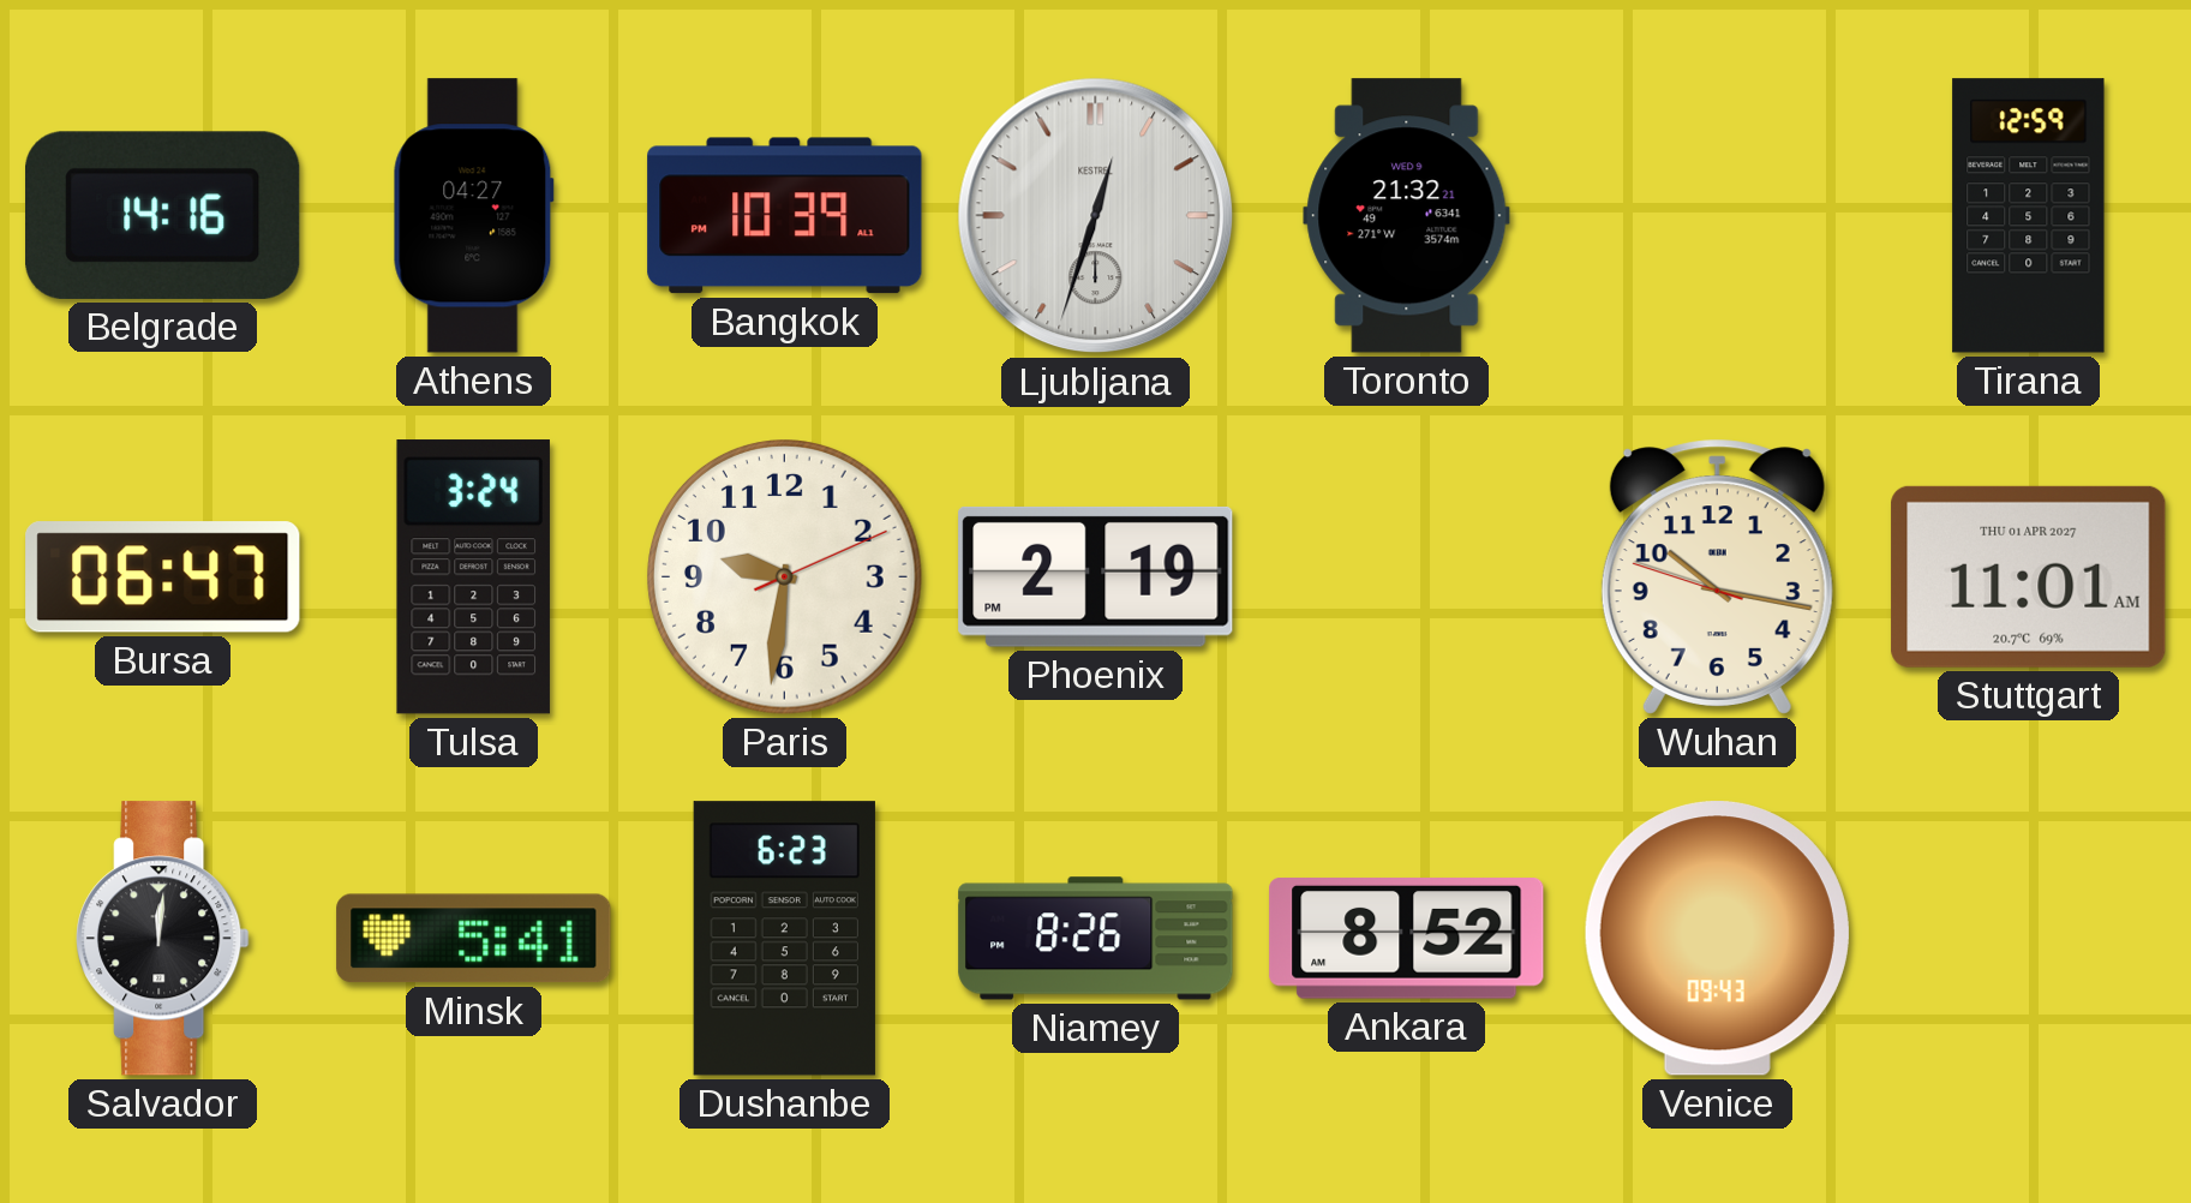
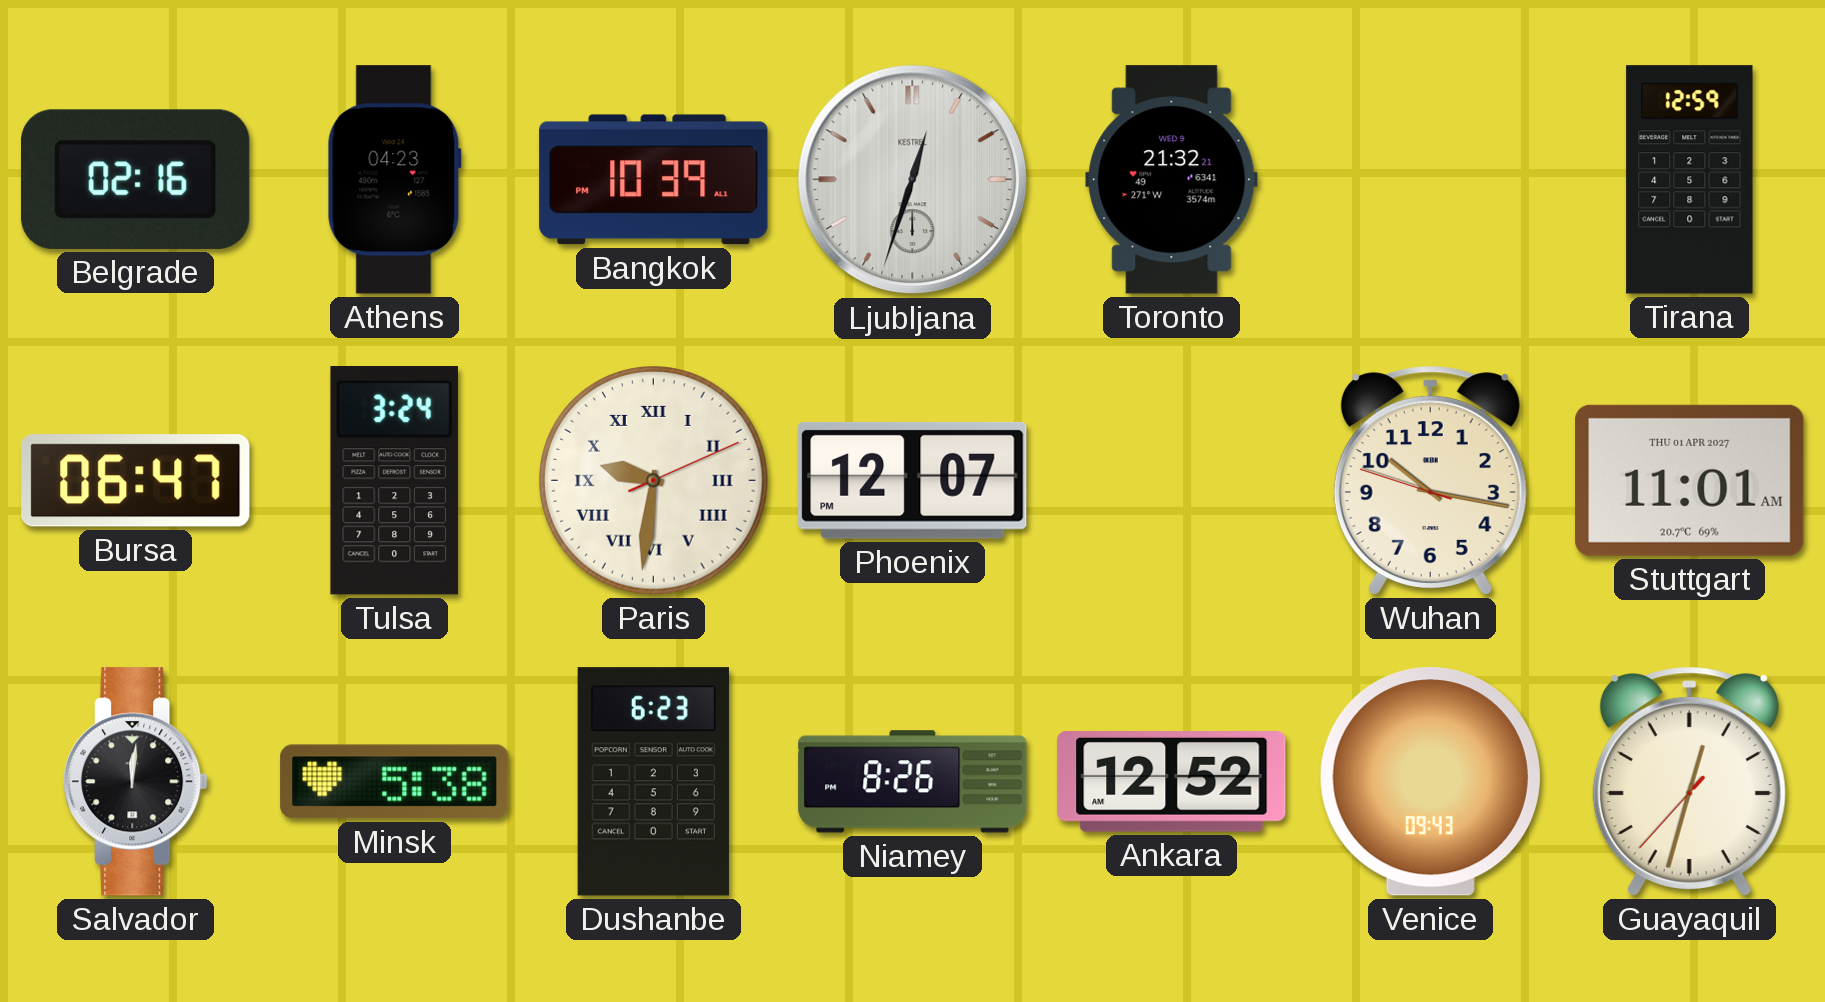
Belgrade: 14:16 -> 02:16 (136, 179)
Athens: 04:27 -> 04:23 (394, 180)
Paris numerals: Arabic -> Roman (654, 481)
Phoenix: 2:19 -> 12:07 (913, 480)
Minsk: 5:41 -> 5:38 (395, 782)
Ankara: 8:52 -> 12:52 (1172, 782)
Guayaquil: none -> 12:32 (1689, 781)
